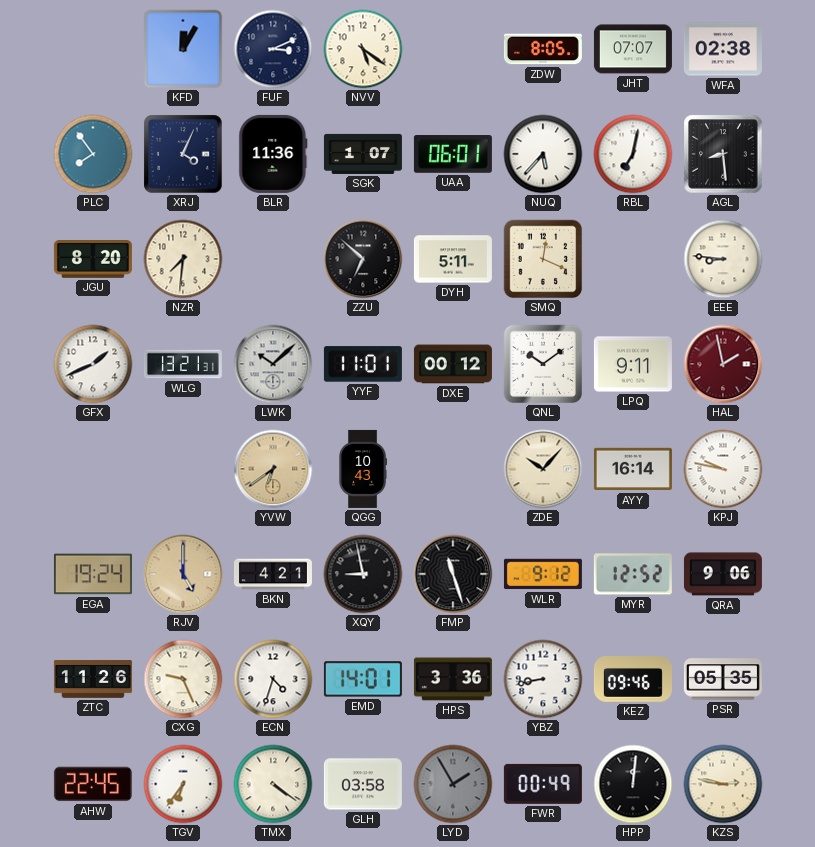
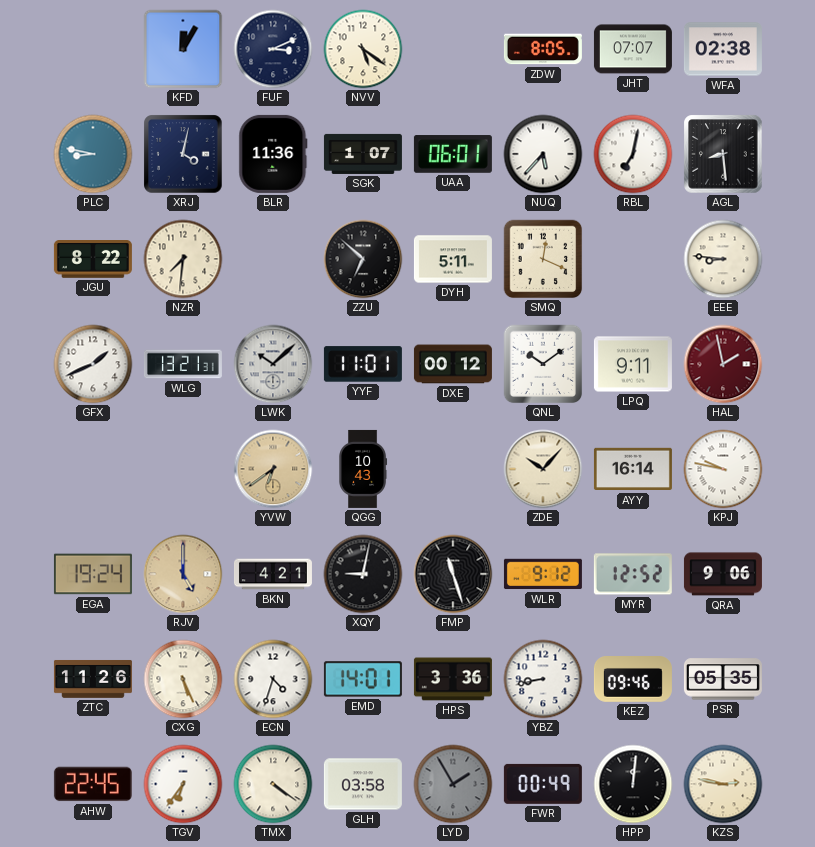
PLC: 7:54 -> 8:47 (93, 154)
XRJ: 4:04 -> 4:02 (183, 154)
JGU: 8:20 -> 8:22 (93, 260)
XQY: 8:58 -> 9:02 (363, 574)
CXG: 9:26 -> 5:26 (183, 679)
